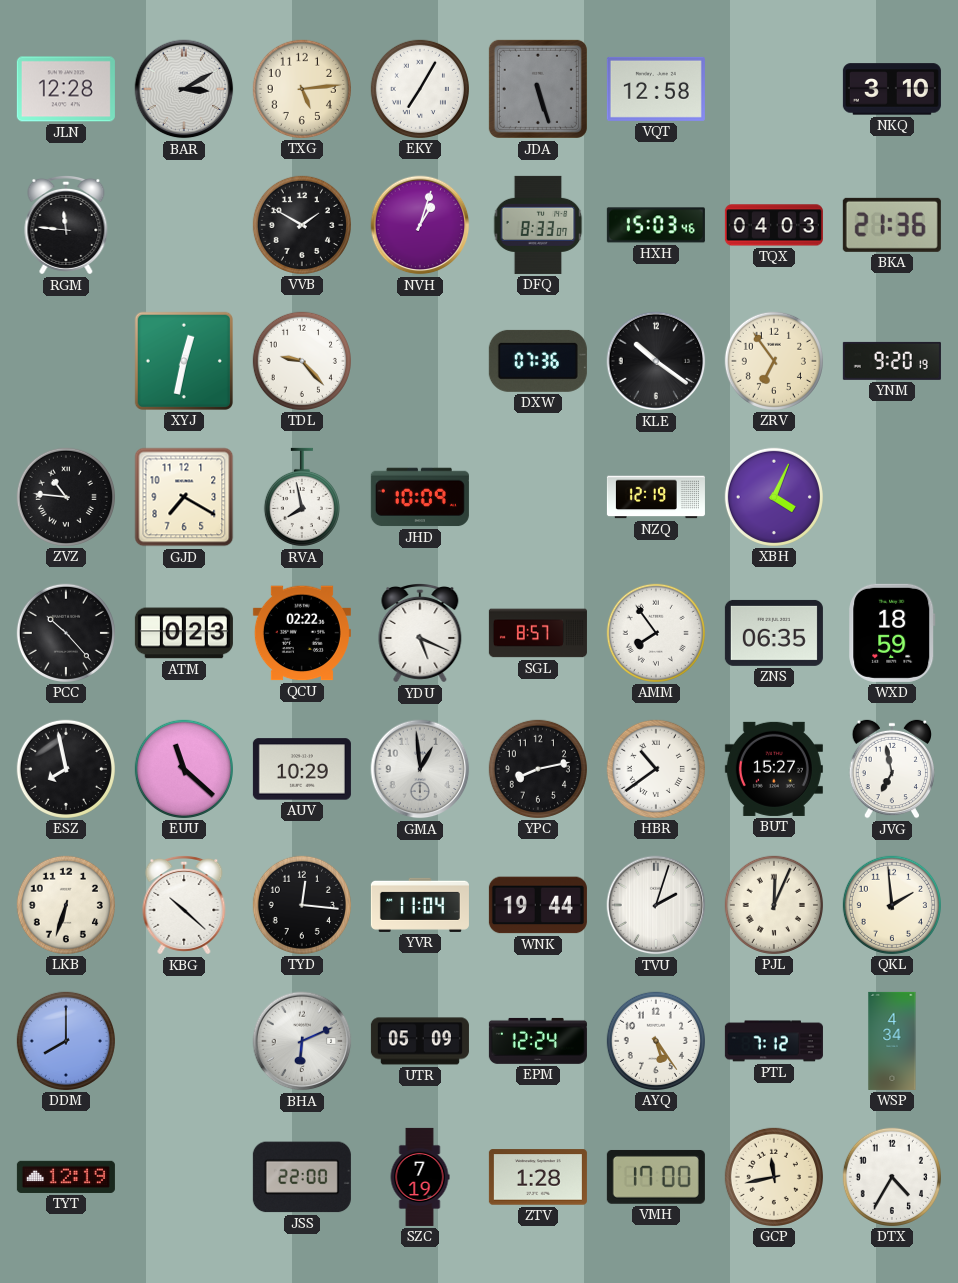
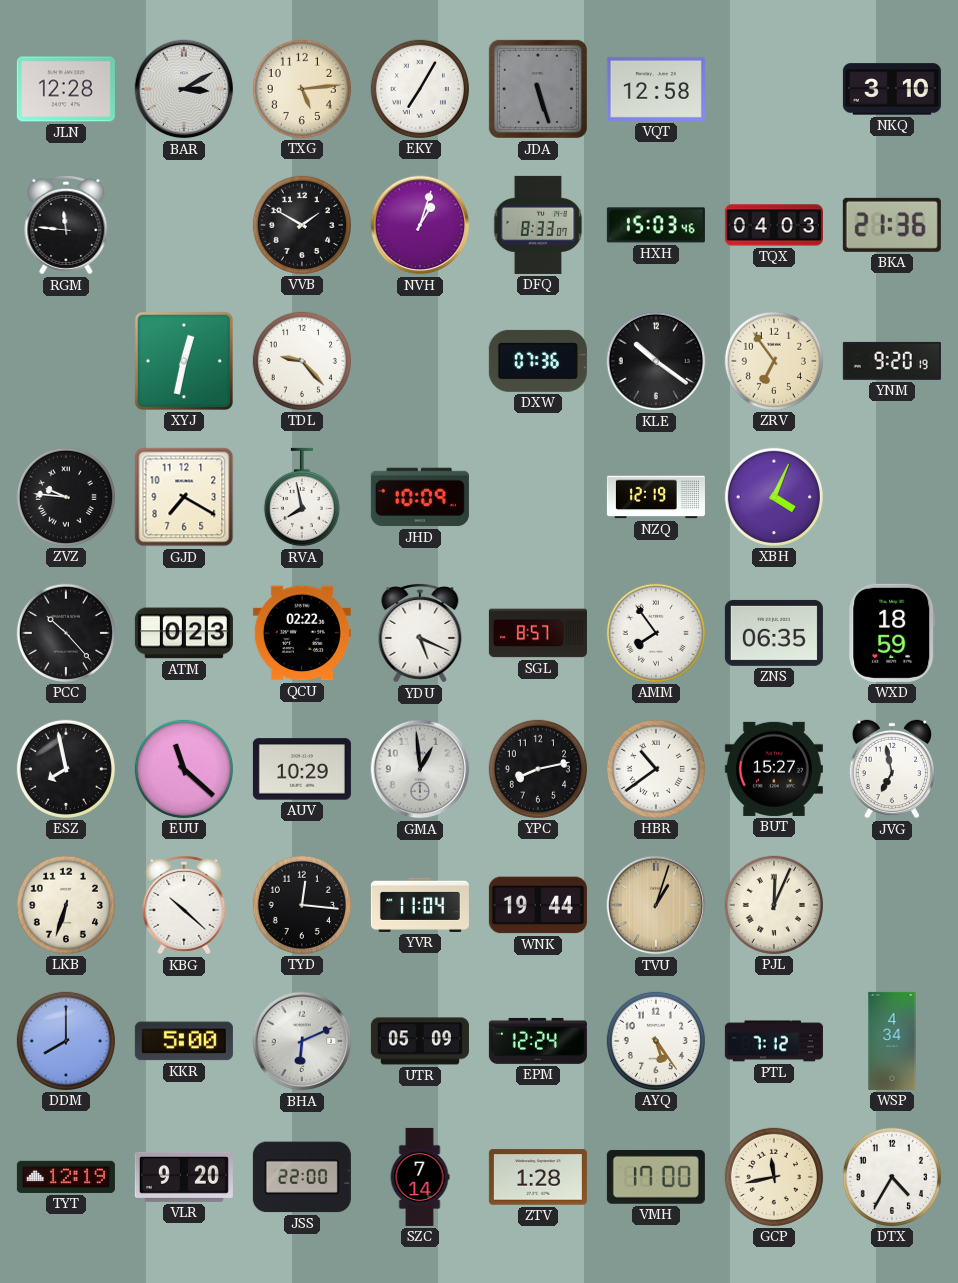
ZVZ: 10:46 -> 9:46 (66, 497)
TVU: 2:03 -> 1:03 (656, 905)
TVU dial: white -> champagne (656, 905)
QKL: 1:59 -> none (892, 905)
KKR: none -> 5:00 (184, 1041)
VLR: none -> 9:20 (184, 1177)
SZC: 7:19 -> 7:14 (420, 1177)
